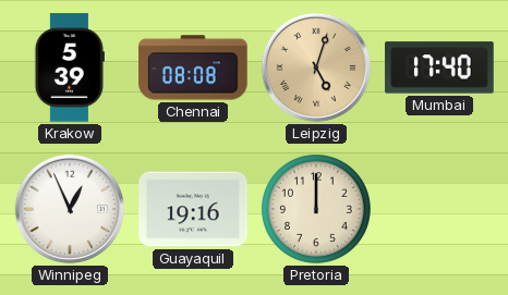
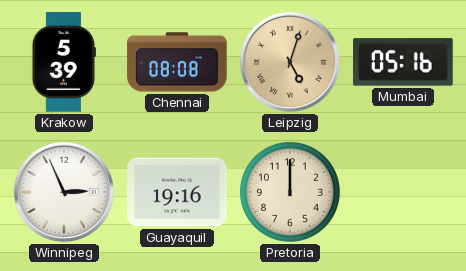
Mumbai: 17:40 -> 05:16 (403, 62)
Winnipeg: 12:56 -> 2:56 (64, 192)
